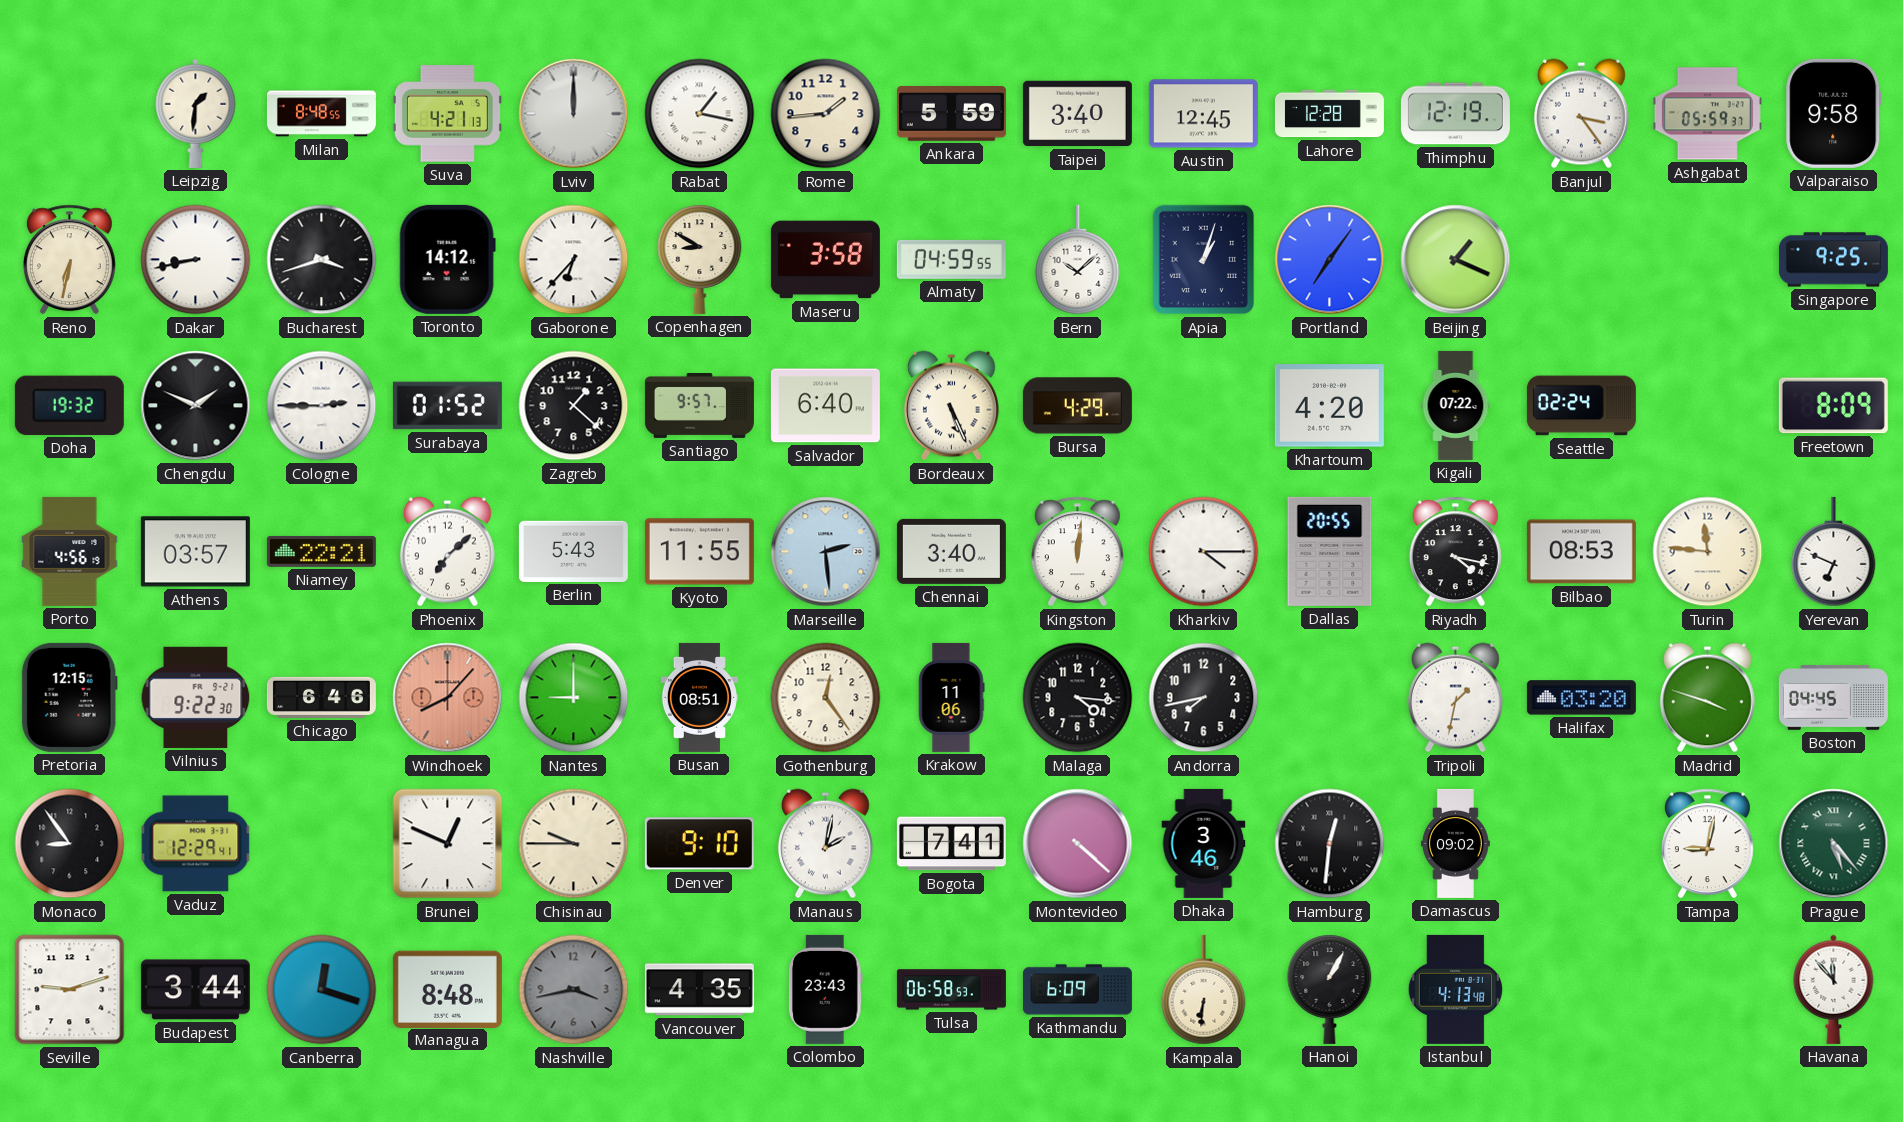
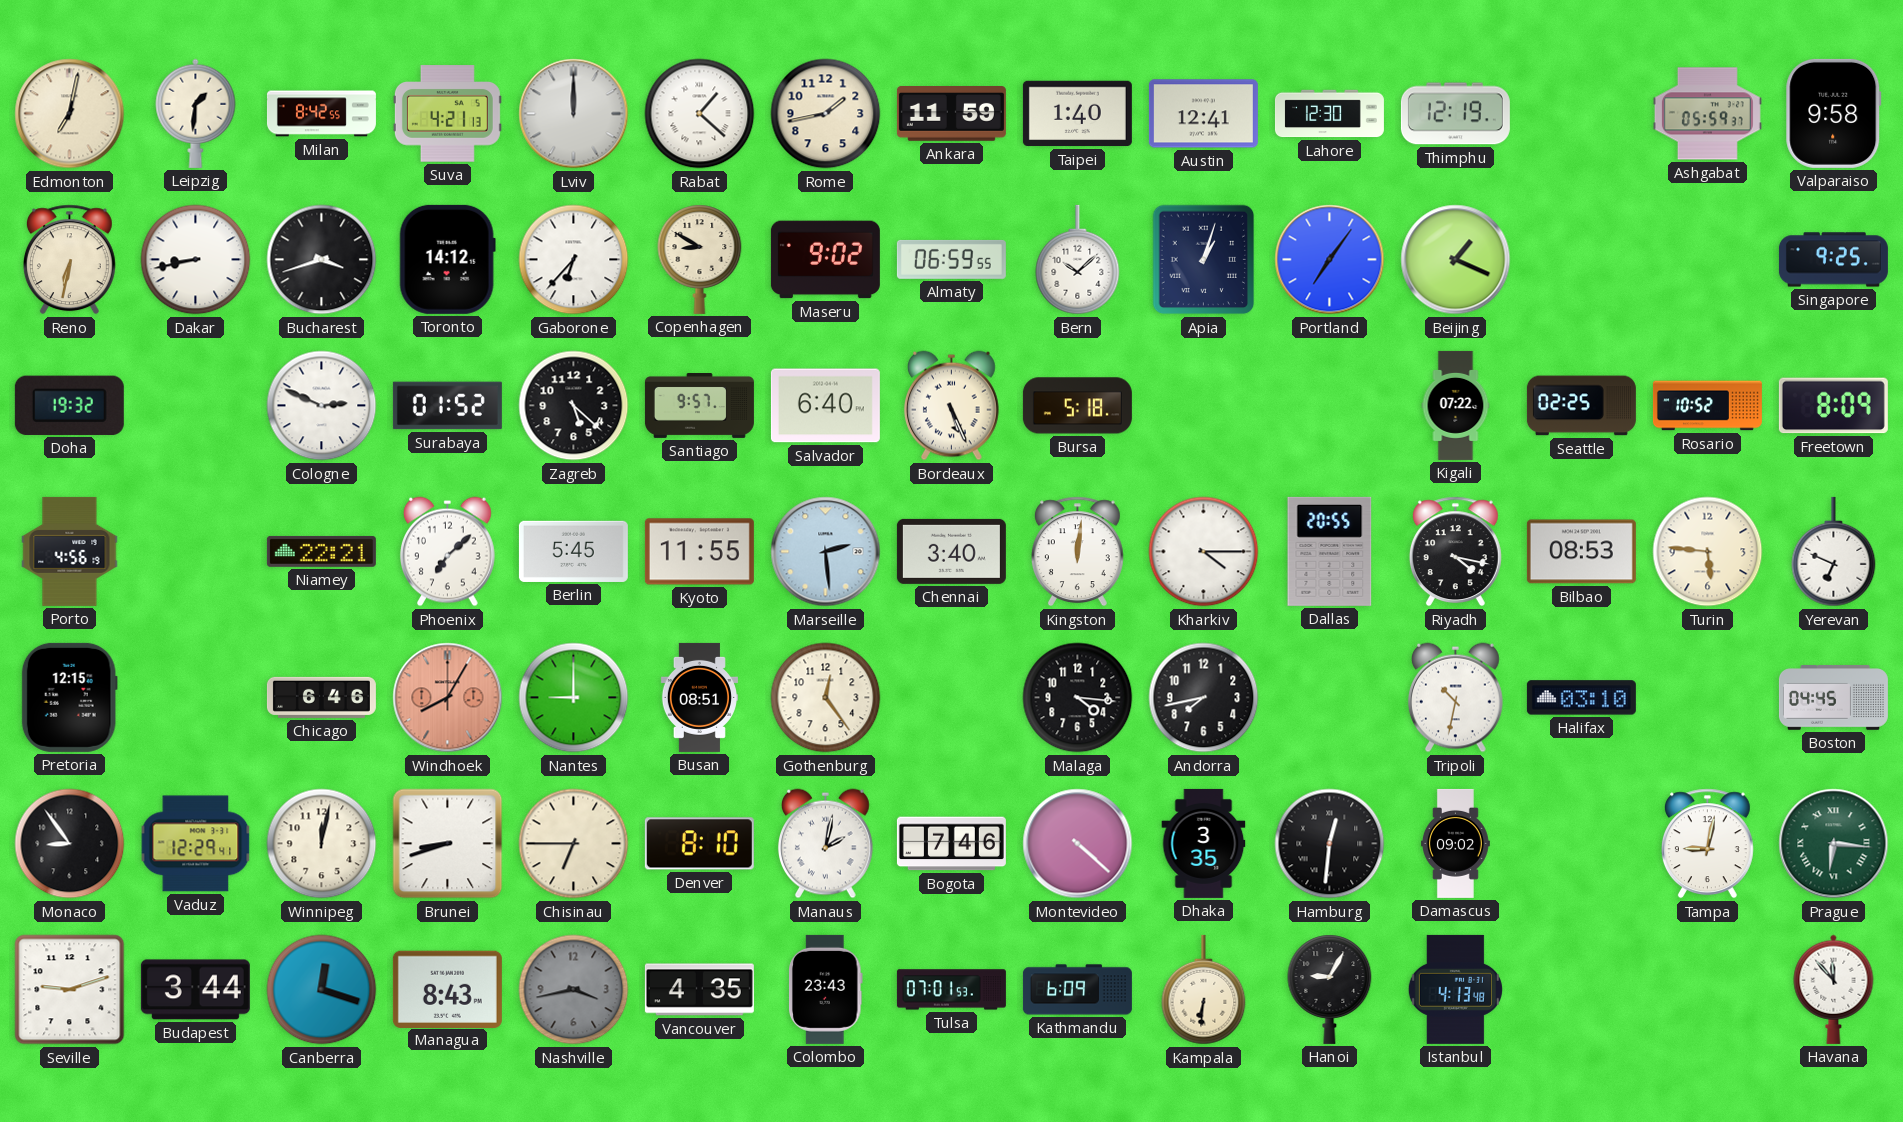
Edmonton: none -> 7:02 (70, 114)
Milan: 8:48 -> 8:42 (321, 114)
Rabat: 1:17 -> 1:22 (700, 114)
Rome: 1:44 -> 1:43 (826, 114)
Ankara: 5:59 -> 11:59 (951, 114)
Taipei: 3:40 -> 1:40 (1077, 114)
Austin: 12:45 -> 12:41 (1203, 114)
Lahore: 12:28 -> 12:30 (1329, 114)
Banjul: 3:24 -> none (1581, 114)
Maseru: 3:58 -> 9:02 (825, 260)
Almaty: 04:59 -> 06:59 (951, 259)
Chengdu: 1:49 -> none (196, 406)
Cologne: 2:45 -> 2:49 (322, 406)
Zagreb: 1:22 -> 5:22 (574, 406)
Bursa: 4:29 -> 5:18 (1077, 406)
Khartoum: 4:20 -> none (1329, 406)
Seattle: 02:24 -> 02:25 (1581, 406)
Rosario: none -> 10:52 (1707, 406)
Athens: 03:57 -> none (195, 552)
Berlin: 5:43 -> 5:45 (573, 551)
Turin: 11:46 -> 5:46 (1708, 552)
Vilnius: 9:22 -> none (196, 697)
Windhoek: 8:07 -> 8:05 (448, 698)
Krakow: 11:06 -> none (951, 697)
Tripoli: 1:32 -> 10:32 (1455, 698)
Halifax: 03:20 -> 03:10 (1581, 698)
Madrid: 3:48 -> none (1707, 698)
Winnipeg: none -> 12:02 (322, 844)
Brunei: 12:49 -> 8:42 (448, 844)
Chisinau: 9:45 -> 6:45 (574, 844)
Denver: 9:10 -> 8:10 (699, 844)
Bogota: 7:41 -> 7:46 (951, 844)
Dhaka: 3:46 -> 3:35 (1204, 843)
Prague: 5:23 -> 6:16 (1834, 844)
Managua: 8:48 -> 8:43 (447, 989)
Tulsa: 06:58 -> 07:01 (951, 990)
Hanoi: 1:05 -> 9:05 (1330, 989)
